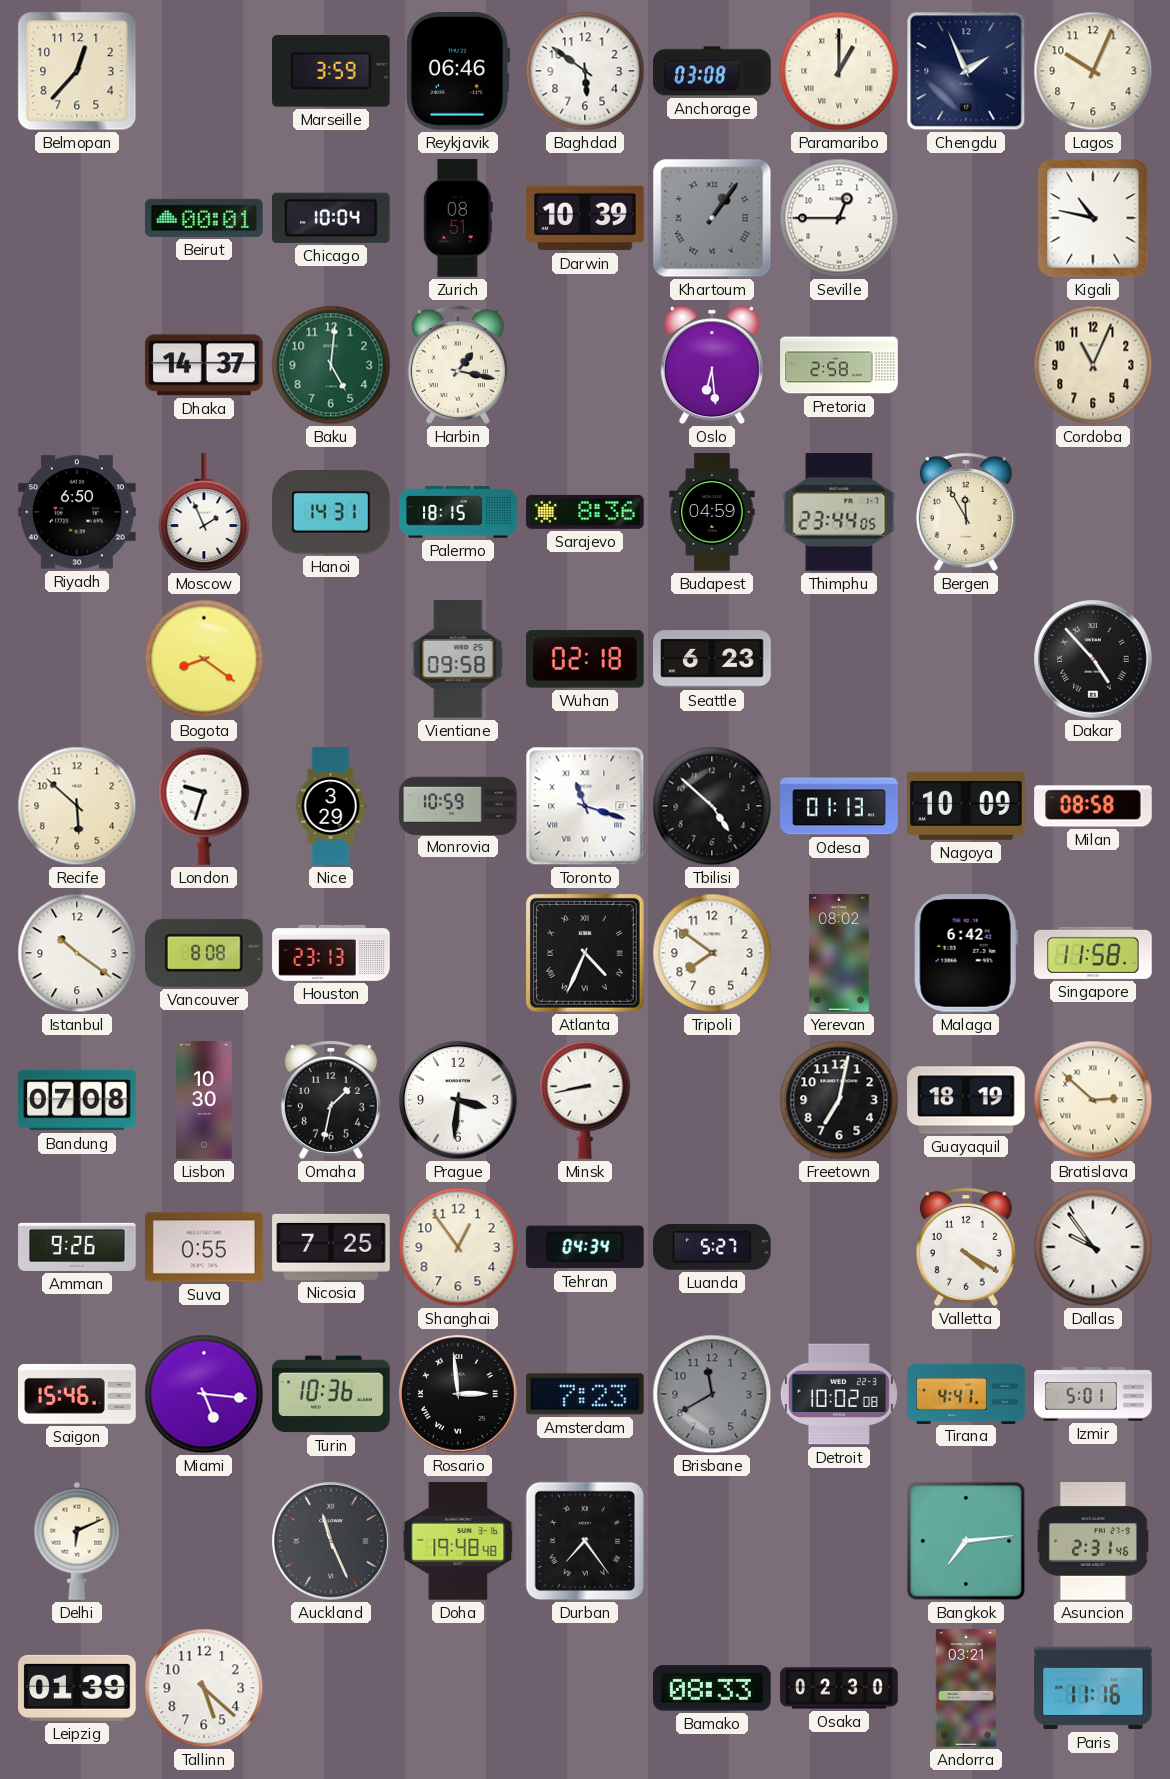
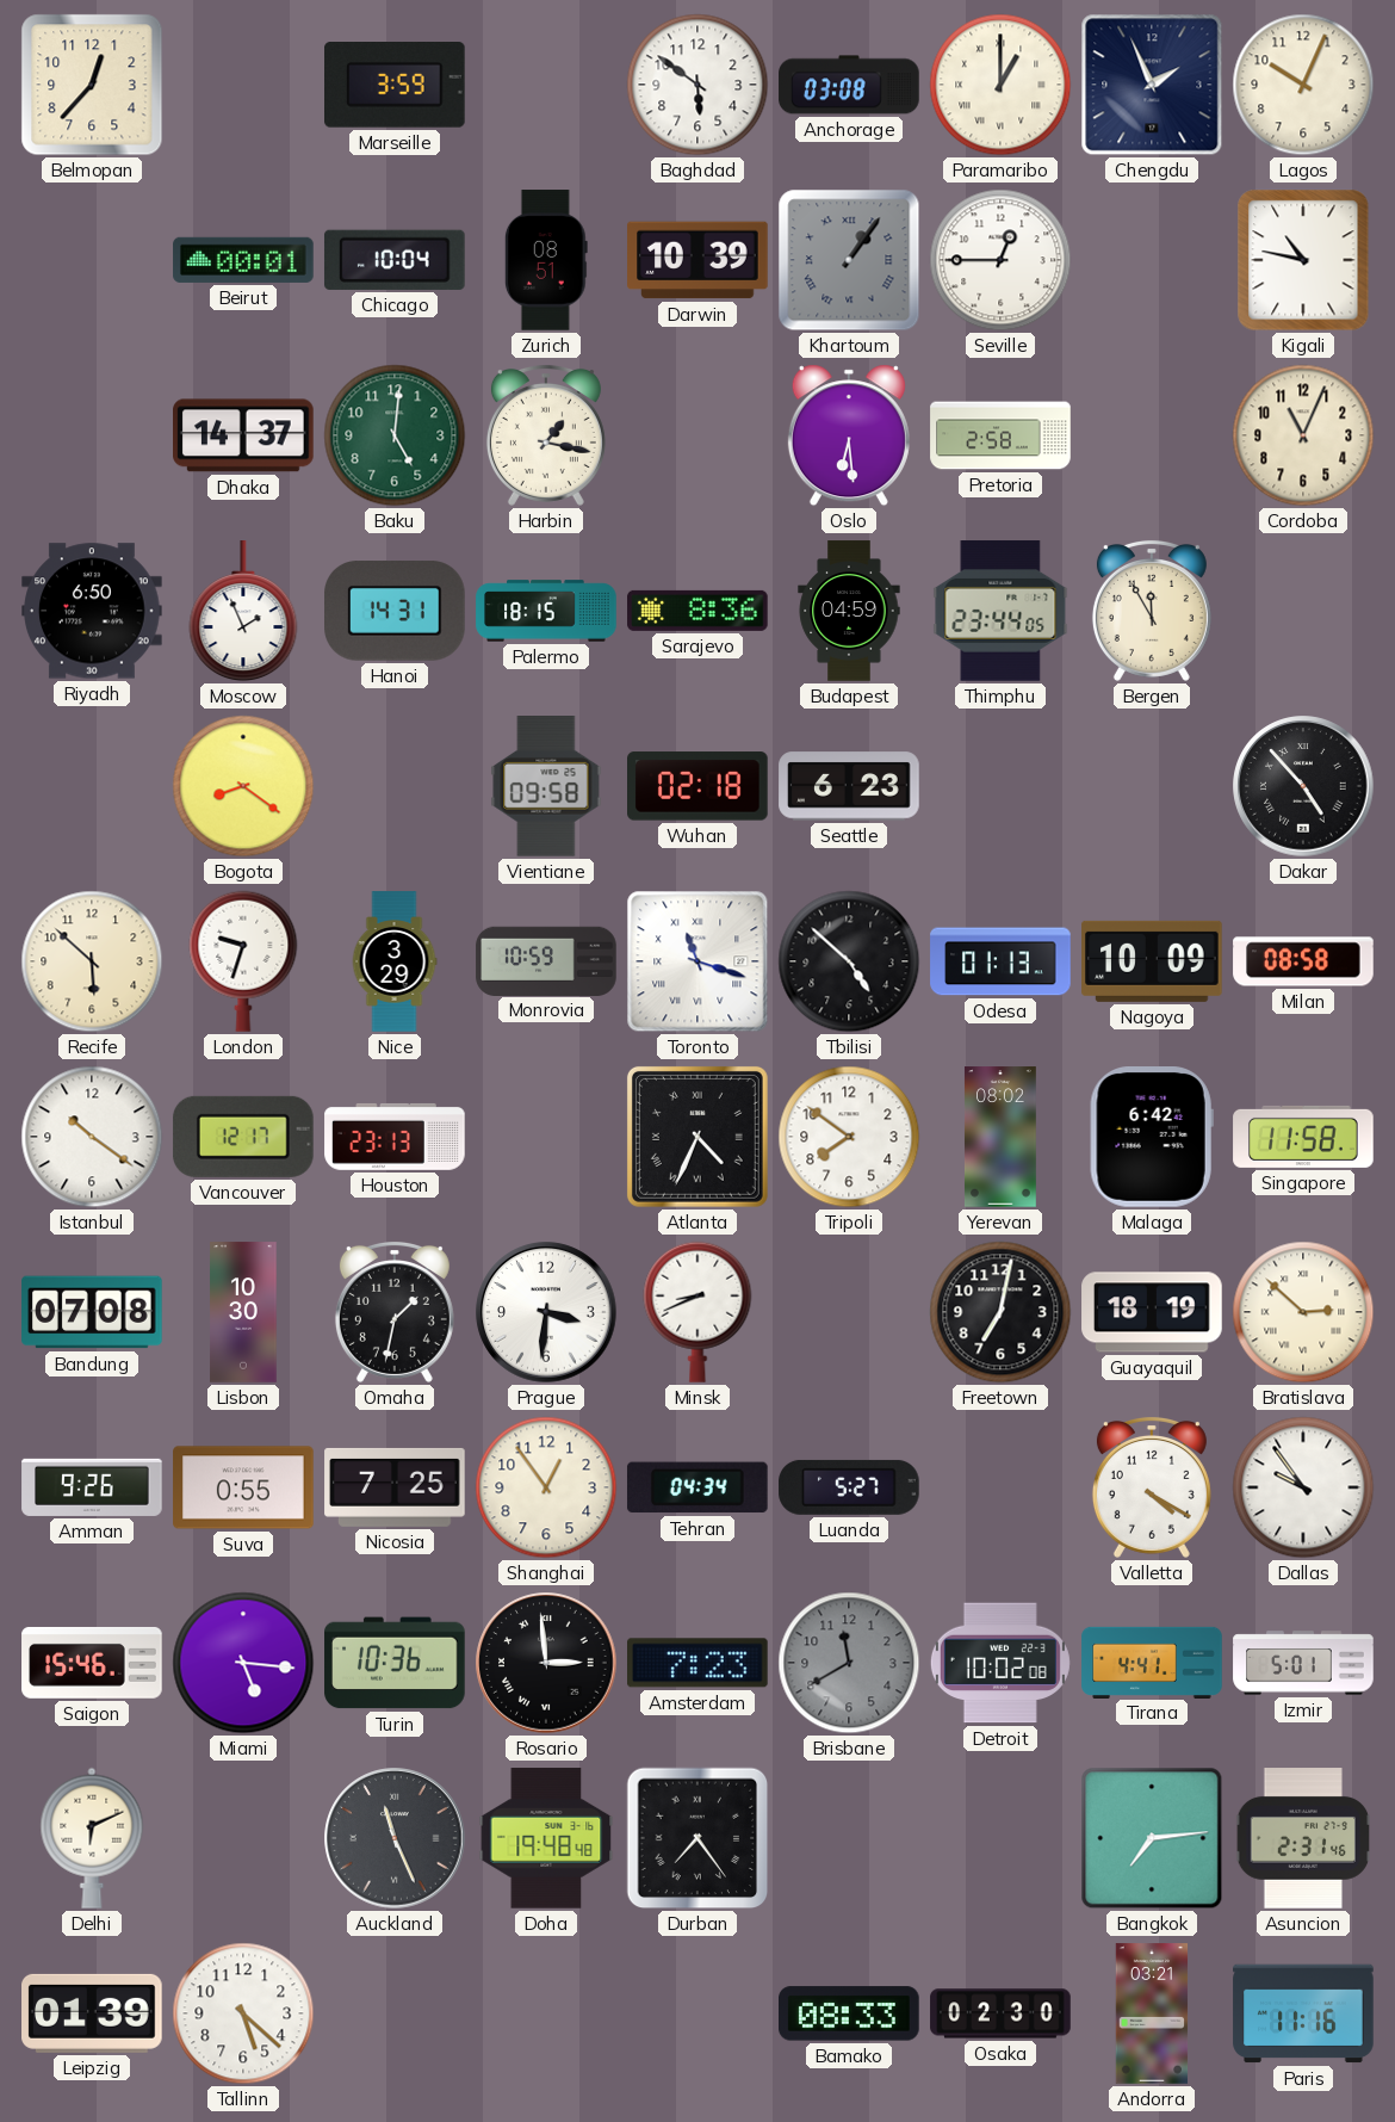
Reykjavik: 06:46 -> none (458, 72)
Vancouver: 8:08 -> 12:17 (243, 1137)
Minsk: 8:43 -> 8:41 (697, 1312)
